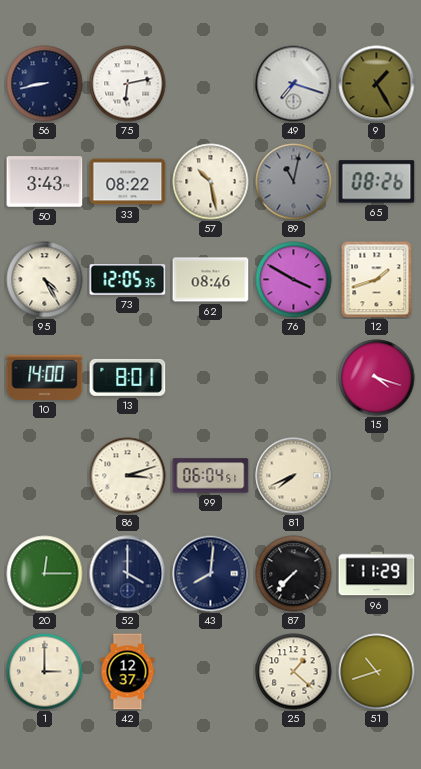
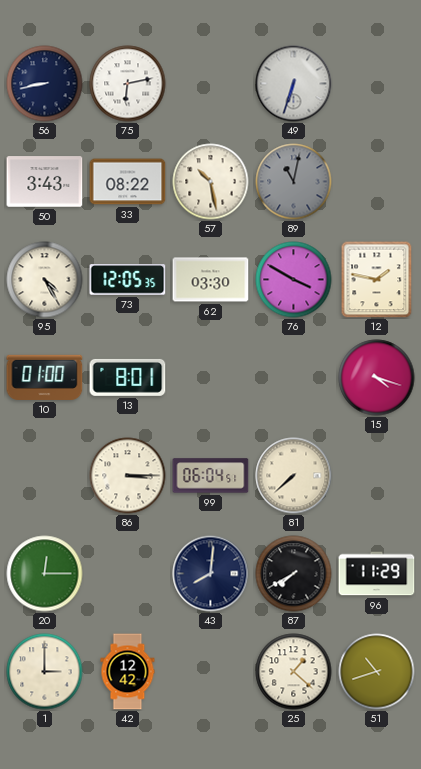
49: 7:18 -> 6:33 (294, 84)
9: 1:25 -> none (377, 84)
65: 08:26 -> none (377, 182)
62: 08:46 -> 03:30 (211, 280)
12: 1:42 -> 1:47 (377, 279)
10: 14:00 -> 01:00 (45, 377)
86: 3:12 -> 3:15 (128, 476)
81: 7:41 -> 7:38 (294, 476)
52: 4:00 -> none (128, 574)
87: 7:37 -> 7:40 (294, 574)
42: 12:37 -> 12:42 (128, 672)
